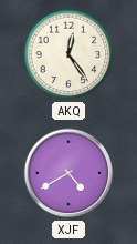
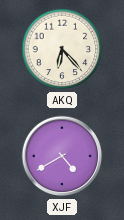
AKQ: 12:24 -> 6:23 (62, 49)
